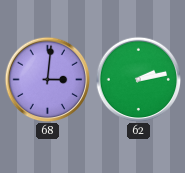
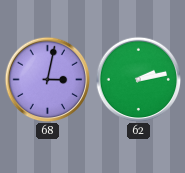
68: 3:01 -> 3:02 (47, 79)
